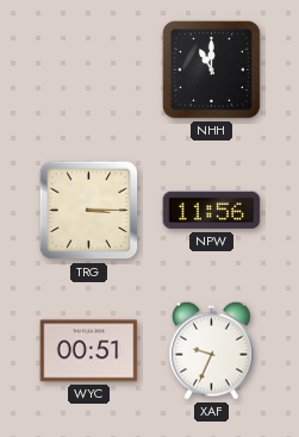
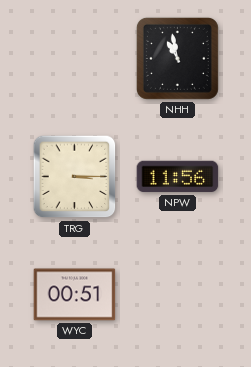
NHH: 11:00 -> 10:58 (177, 58)
XAF: 9:34 -> none (212, 350)
